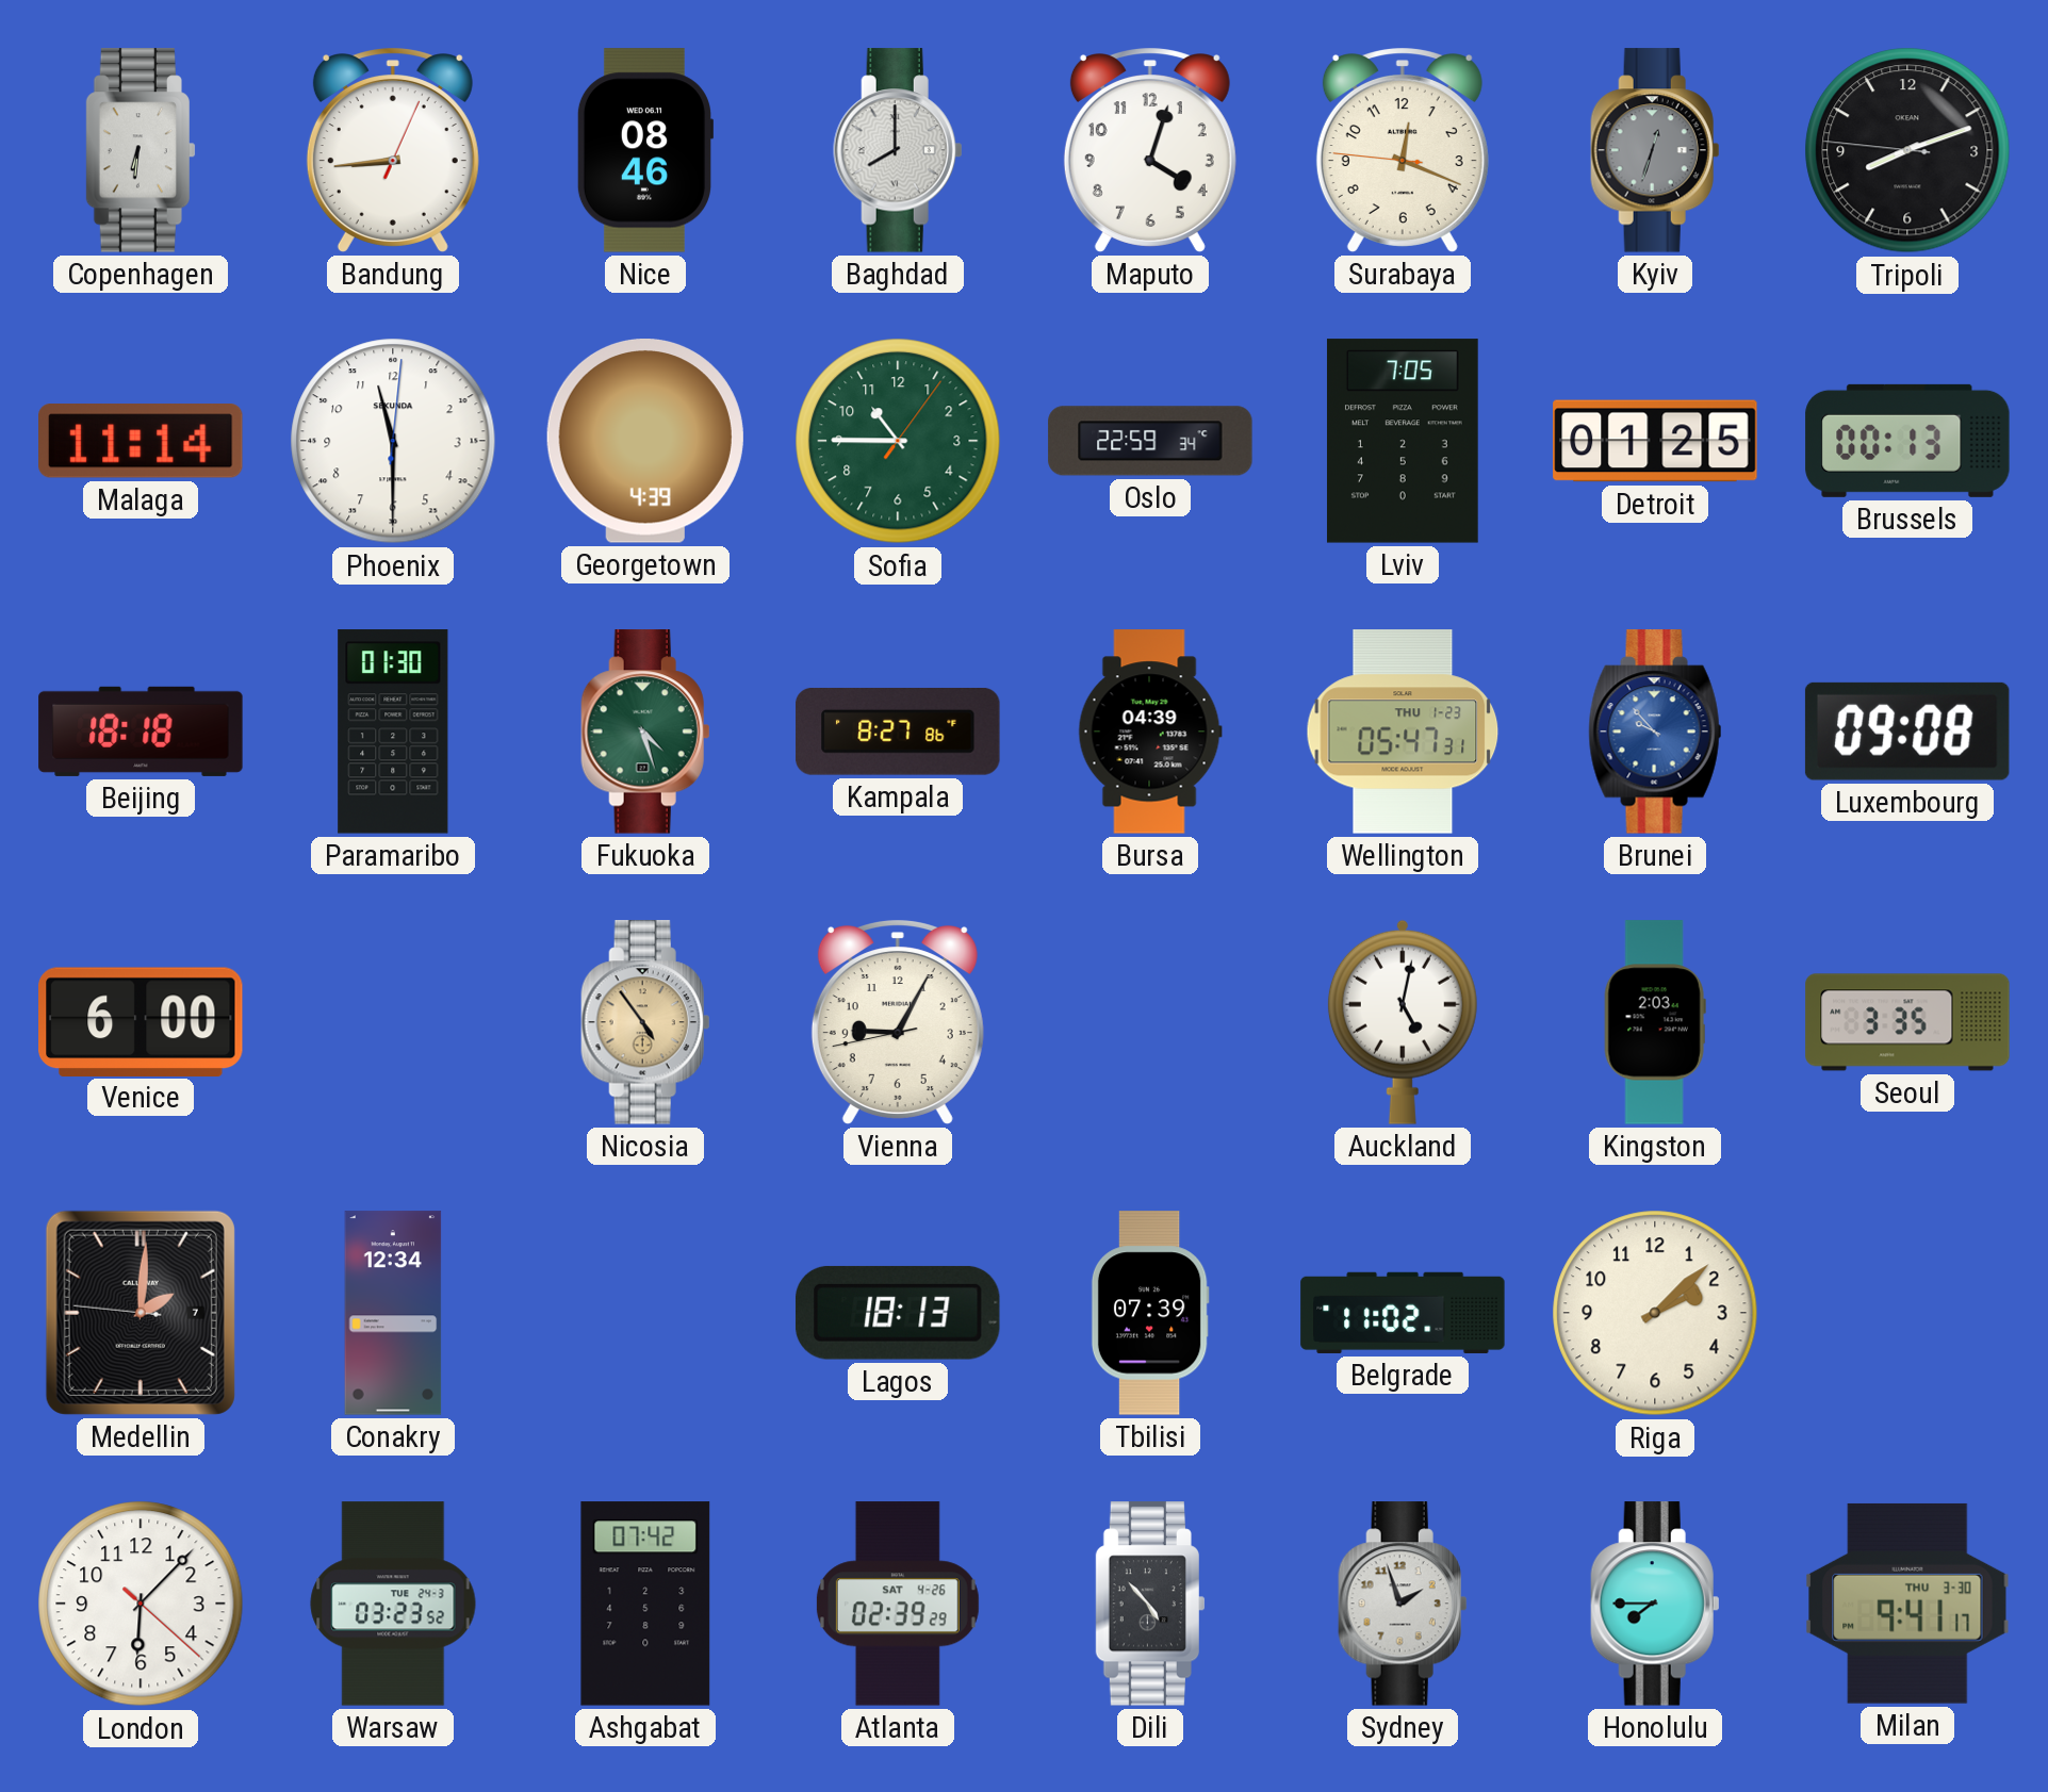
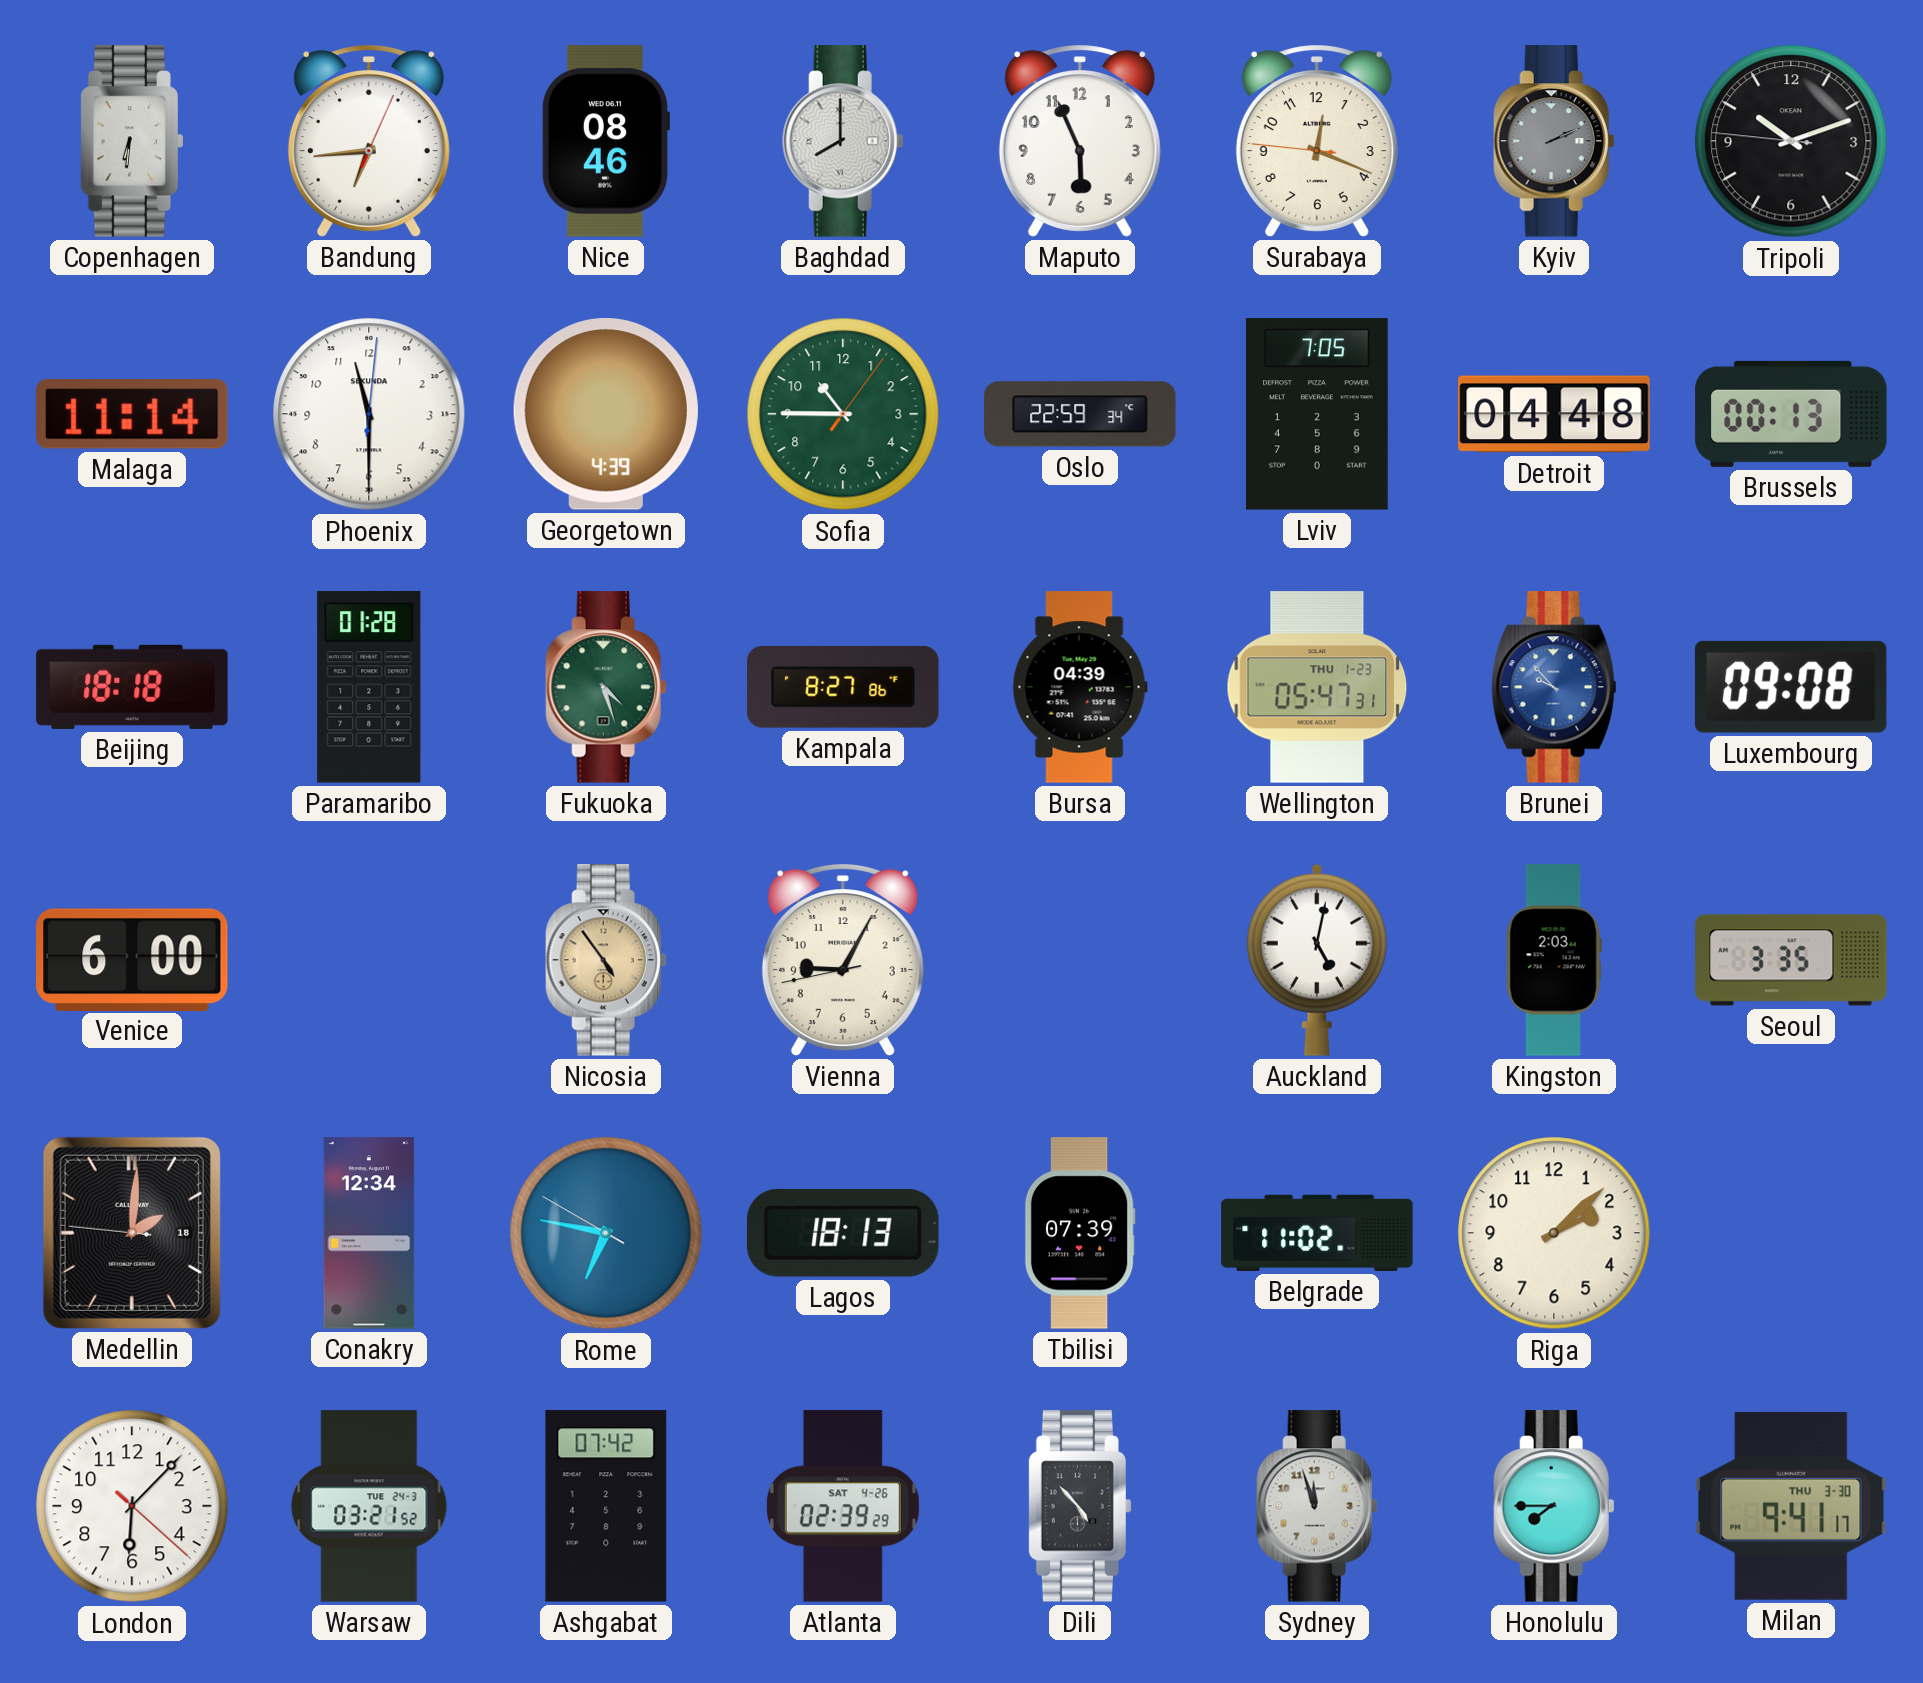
Bandung: 8:44 -> 6:44 (369, 141)
Maputo: 4:03 -> 5:56 (1080, 141)
Kyiv: 12:33 -> 2:11 (1554, 141)
Tripoli: 8:11 -> 10:11 (1791, 141)
Detroit: 01:25 -> 04:48 (1554, 414)
Paramaribo: 01:30 -> 01:28 (369, 687)
Medellin date: 7 -> 18 (132, 1233)
Rome: none -> 6:46 (606, 1233)
Warsaw: 03:23 -> 03:21 (369, 1506)
Sydney: 1:57 -> 11:57 (1317, 1506)
